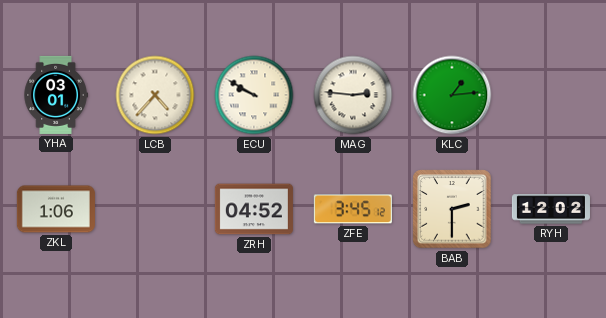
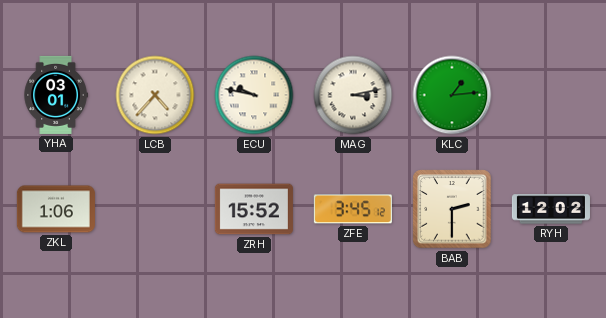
ECU: 9:50 -> 9:47 (254, 95)
MAG: 2:46 -> 3:13 (353, 95)
ZRH: 04:52 -> 15:52 (254, 209)
